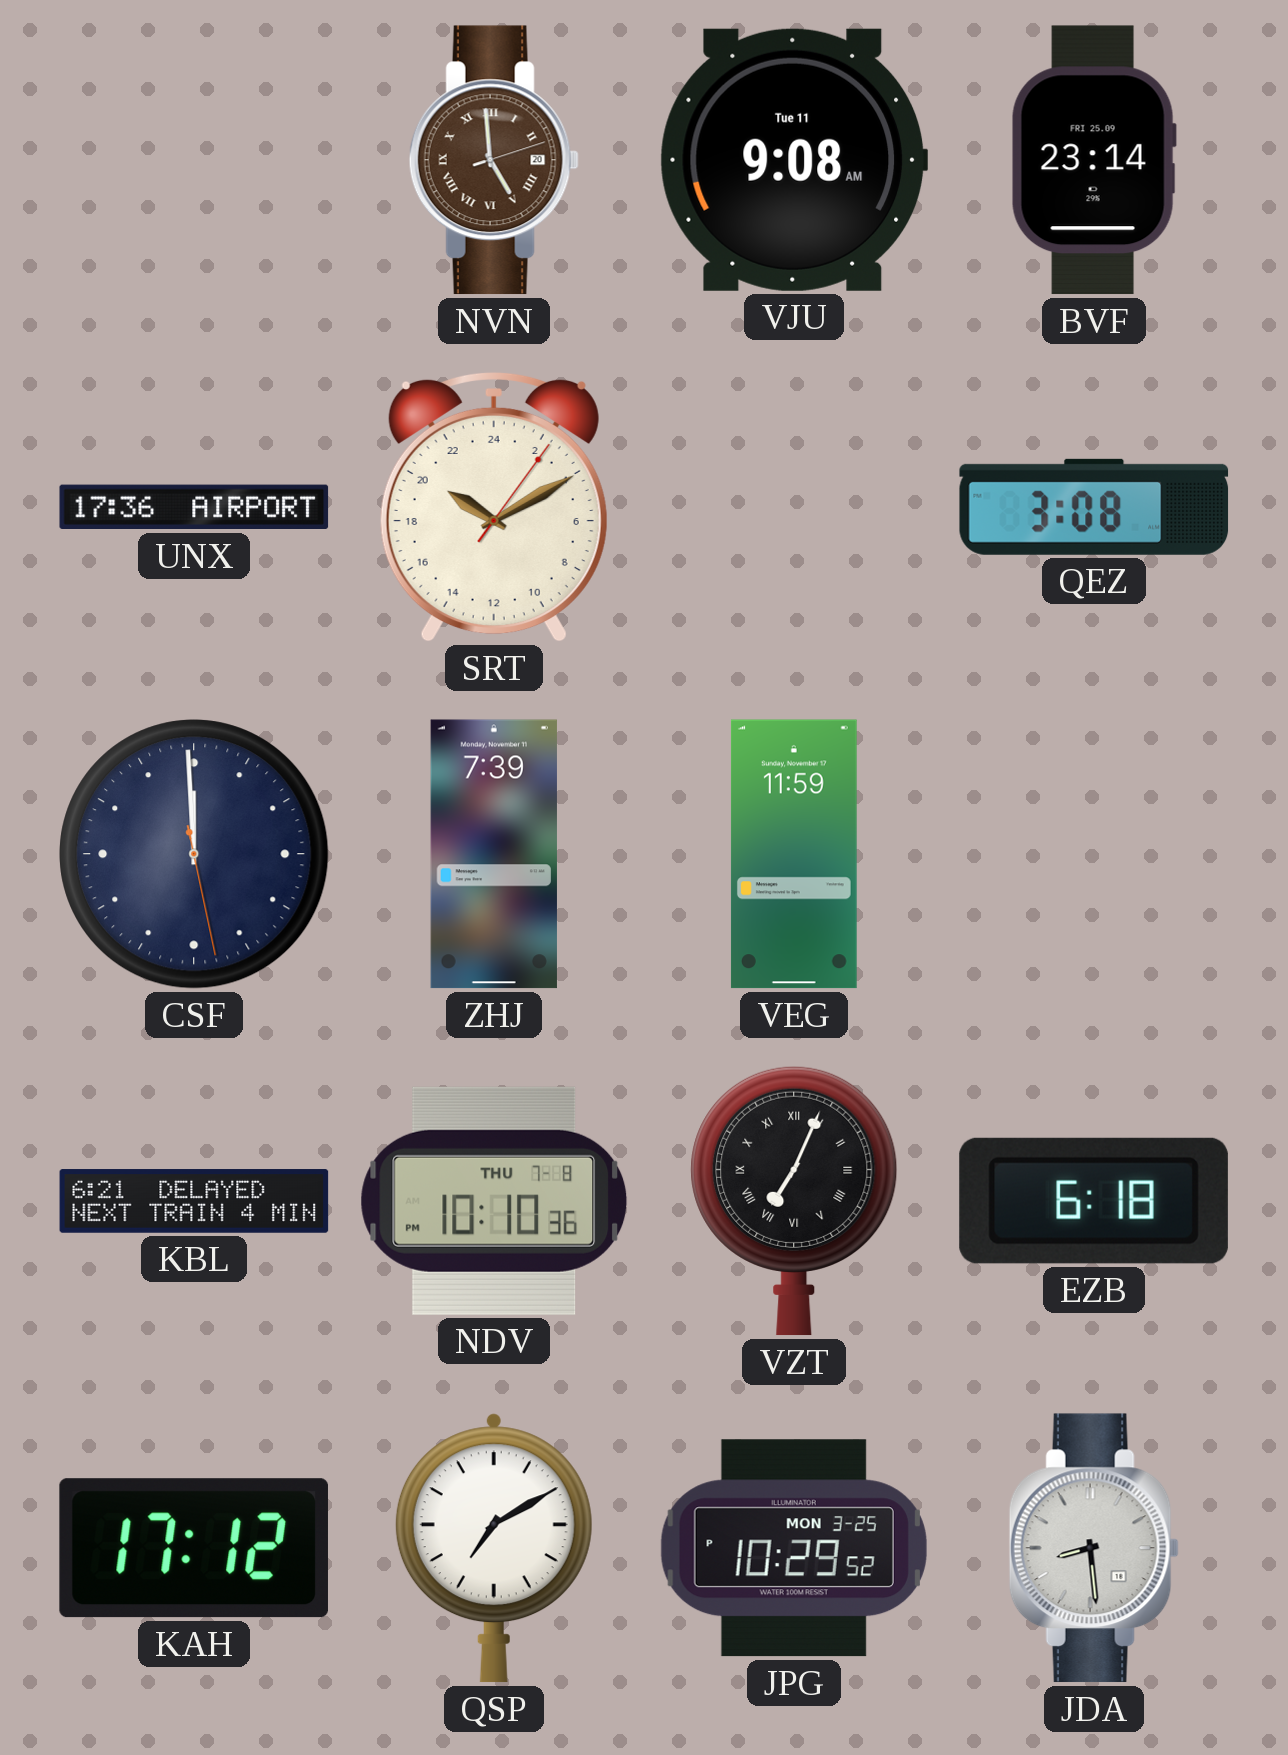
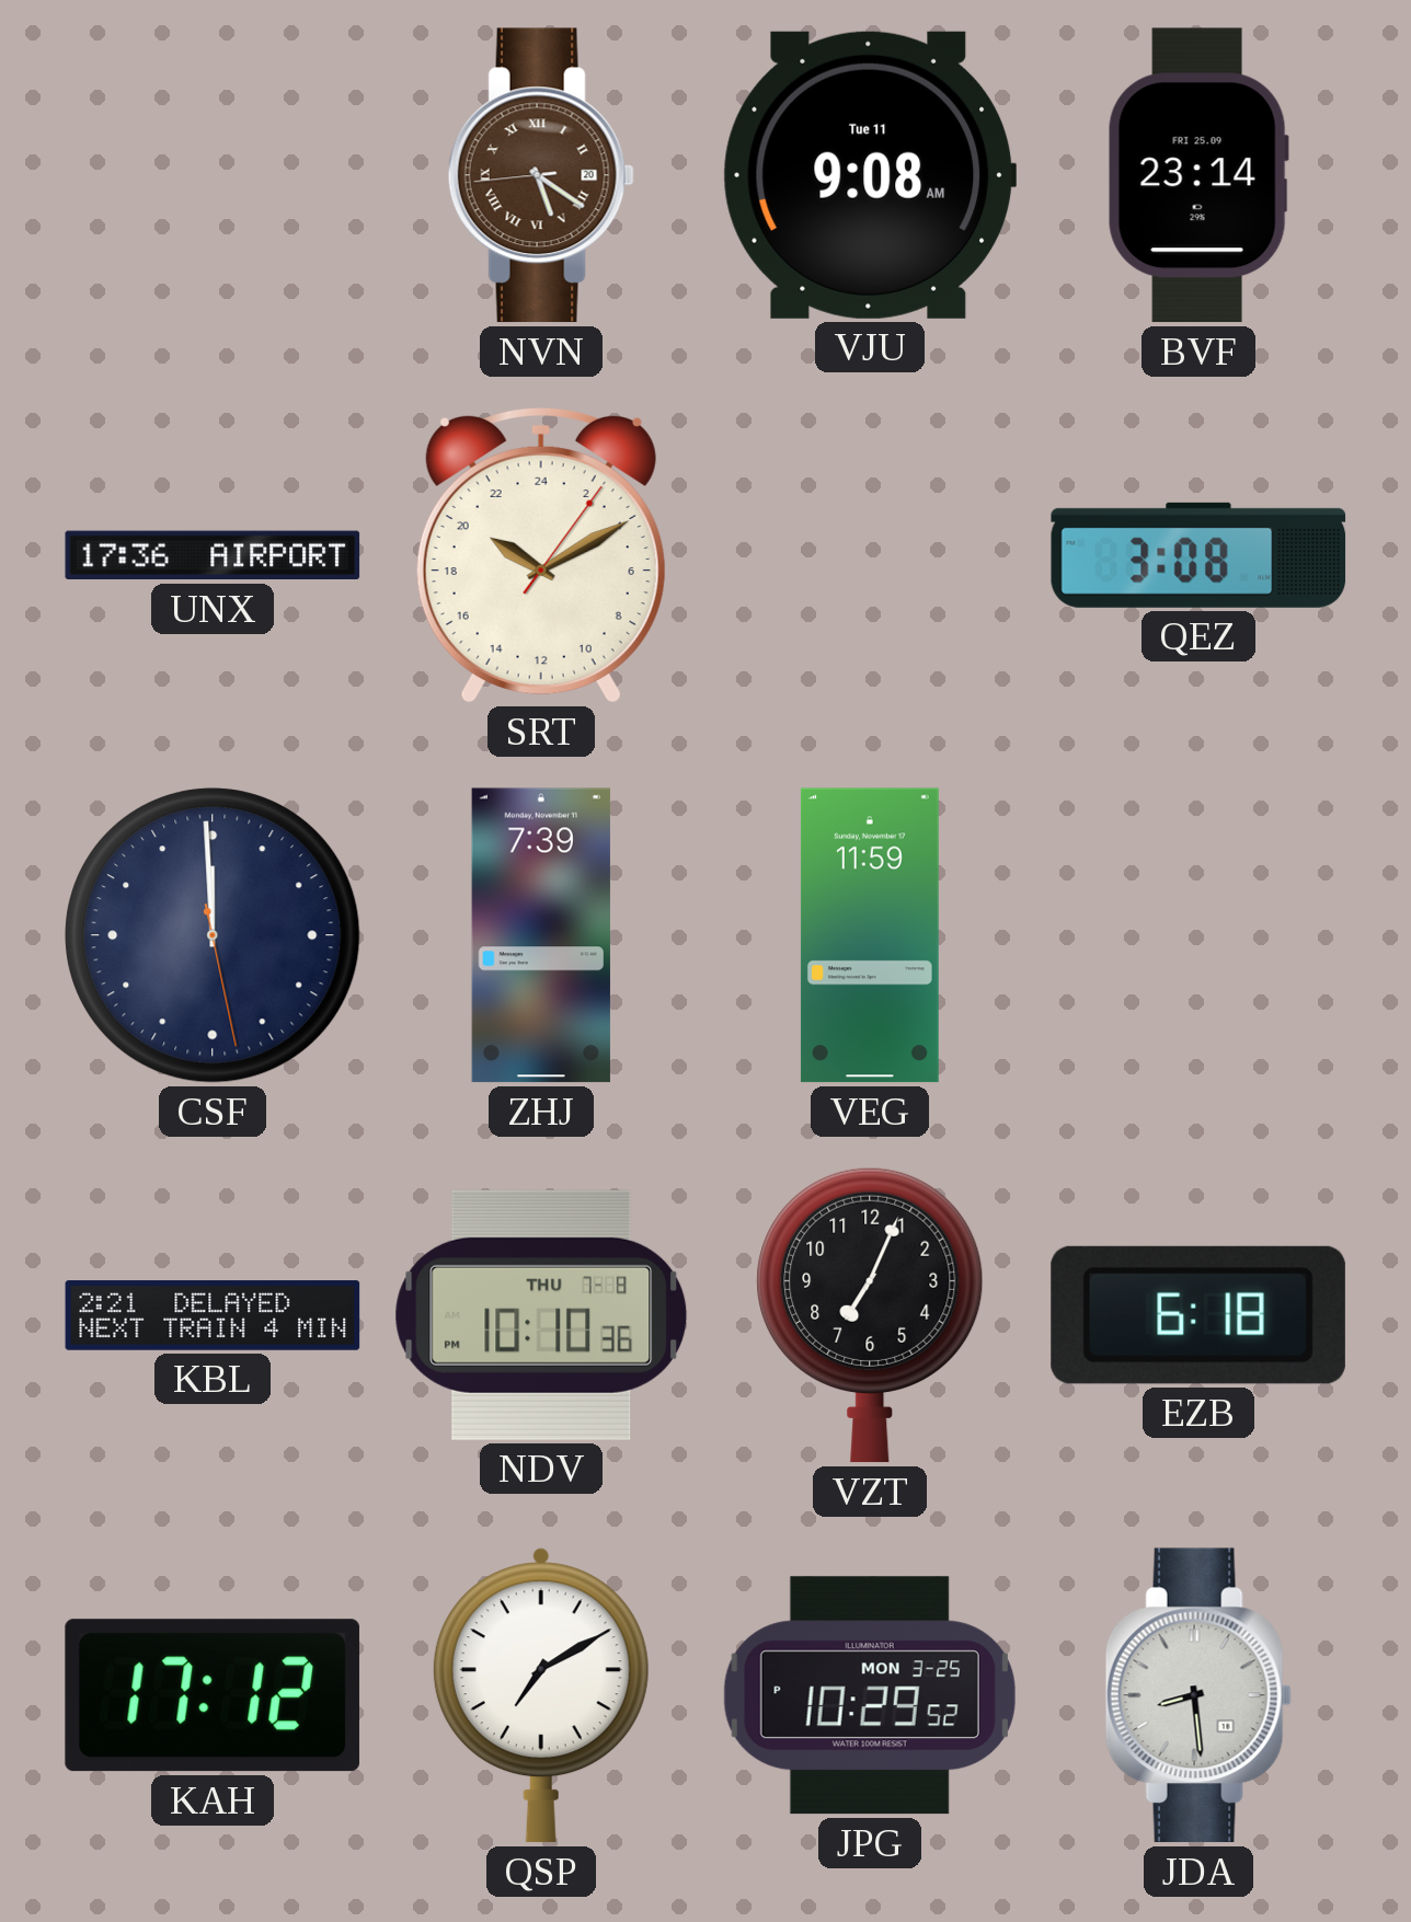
NVN: 4:59 -> 5:20 (541, 175)
KBL: 6:21 -> 2:21 (213, 1315)
VZT numerals: Roman -> Arabic (870, 1315)
